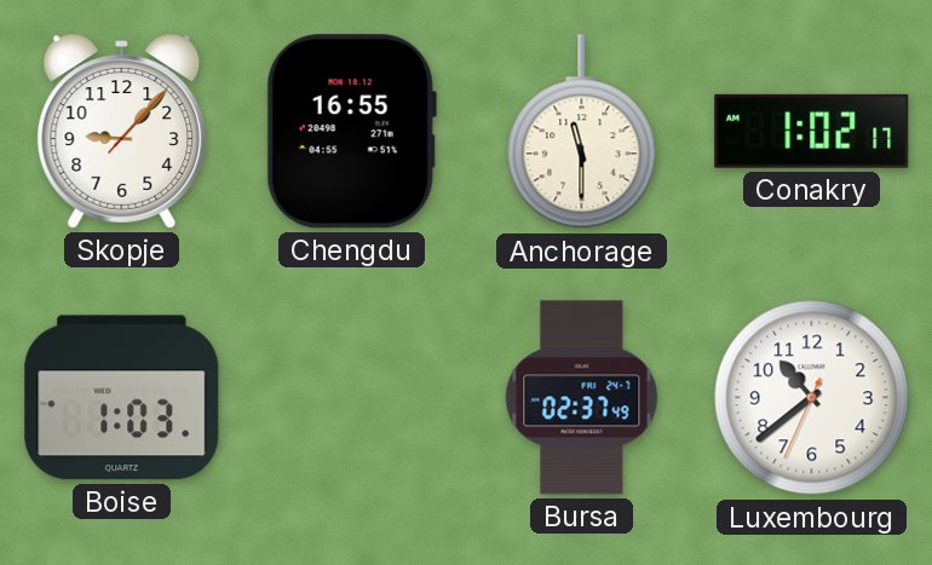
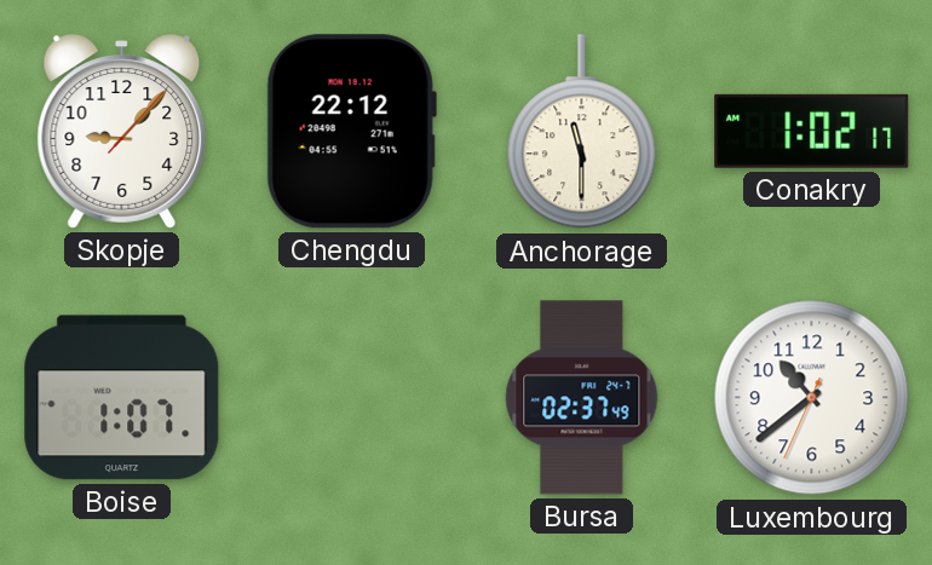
Chengdu: 16:55 -> 22:12 (351, 132)
Boise: 1:03 -> 1:07 (122, 398)
